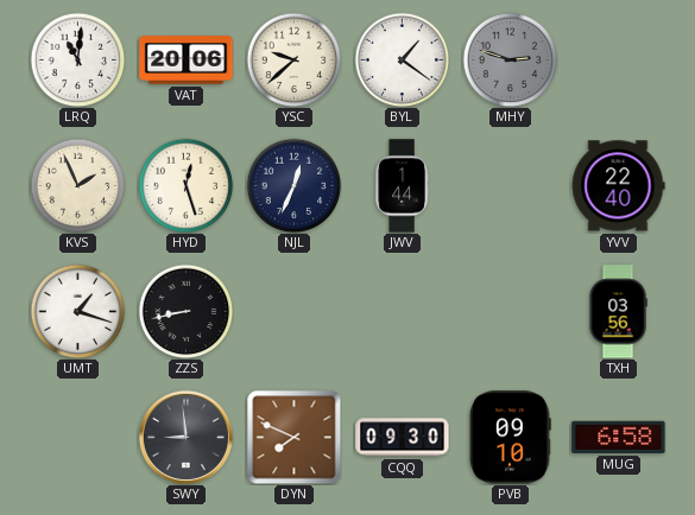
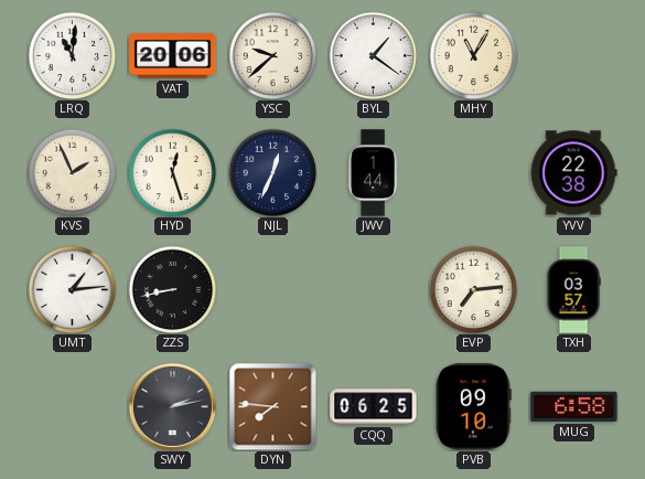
MHY: 2:48 -> 11:05 (473, 55)
MHY dial: grey -> cream (473, 55)
YVV: 22:40 -> 22:38 (573, 173)
UMT: 1:18 -> 1:14 (72, 289)
EVP: none -> 7:14 (473, 289)
TXH: 03:56 -> 03:57 (573, 290)
SWY: 8:59 -> 2:13 (172, 406)
DYN: 7:49 -> 7:46 (272, 406)
CQQ: 09:30 -> 06:25 (374, 407)
